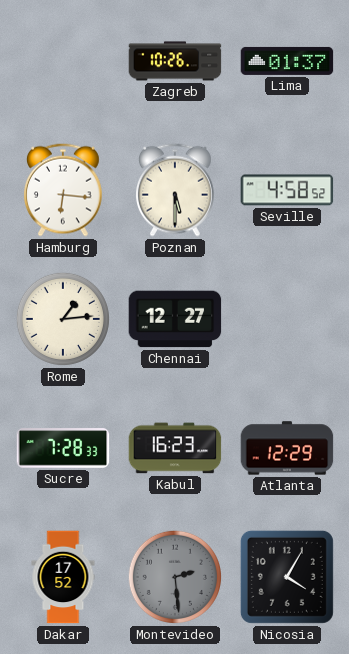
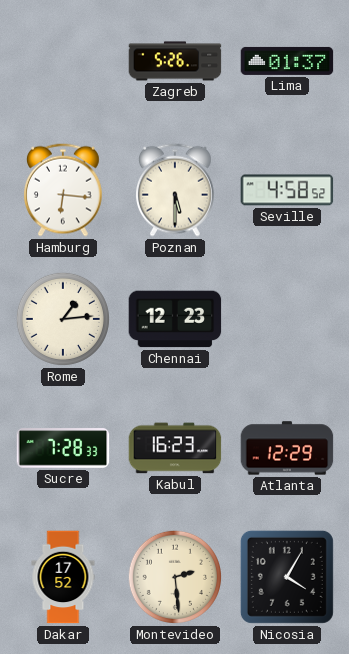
Zagreb: 10:26 -> 5:26 (175, 61)
Chennai: 12:27 -> 12:23 (175, 319)
Montevideo dial: grey -> cream (175, 577)
